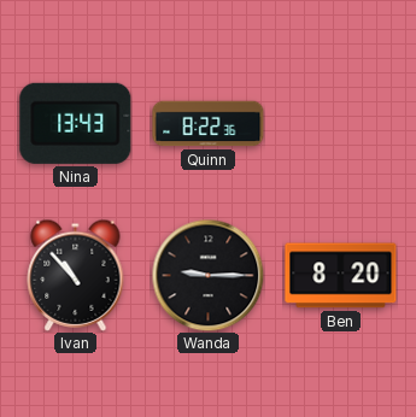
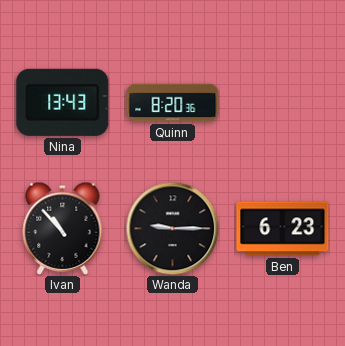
Quinn: 8:22 -> 8:20 (173, 103)
Ben: 8:20 -> 6:23 (283, 229)
